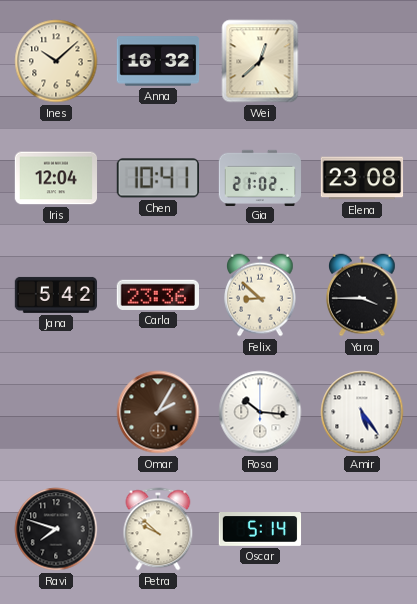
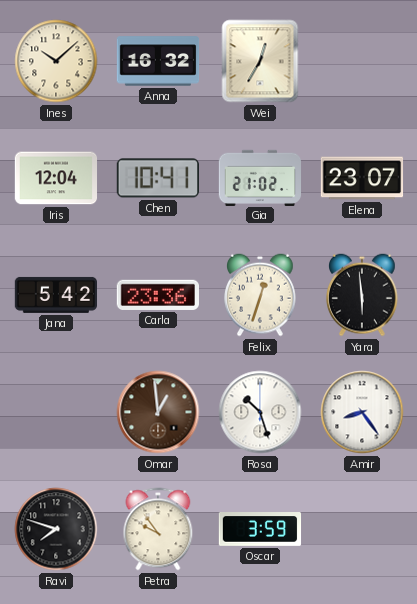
Wei: 12:38 -> 12:35 (260, 61)
Elena: 23:08 -> 23:07 (362, 178)
Felix: 8:52 -> 12:33 (261, 295)
Yara: 3:45 -> 5:59 (363, 295)
Omar: 2:05 -> 12:59 (158, 412)
Rosa: 10:16 -> 10:27 (260, 412)
Amir: 5:24 -> 8:24 (362, 412)
Petra: 9:52 -> 9:54 (158, 529)
Oscar: 5:14 -> 3:59 (260, 530)
